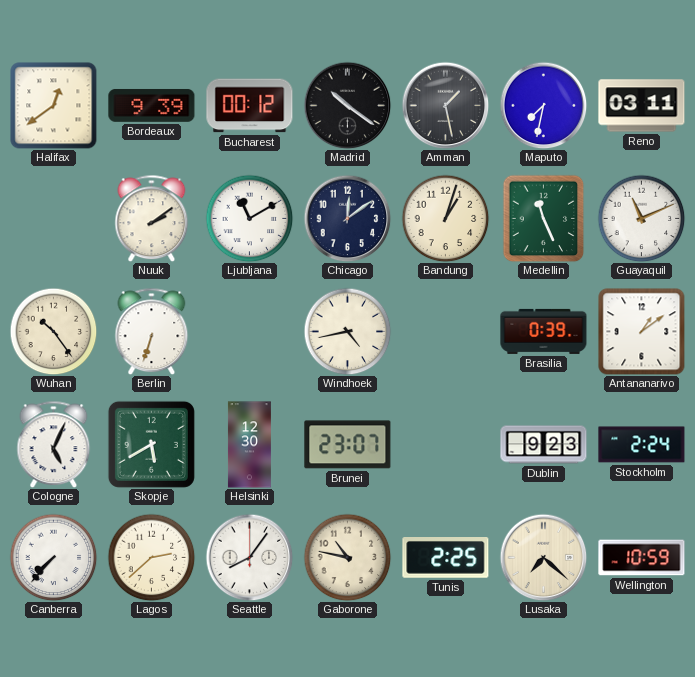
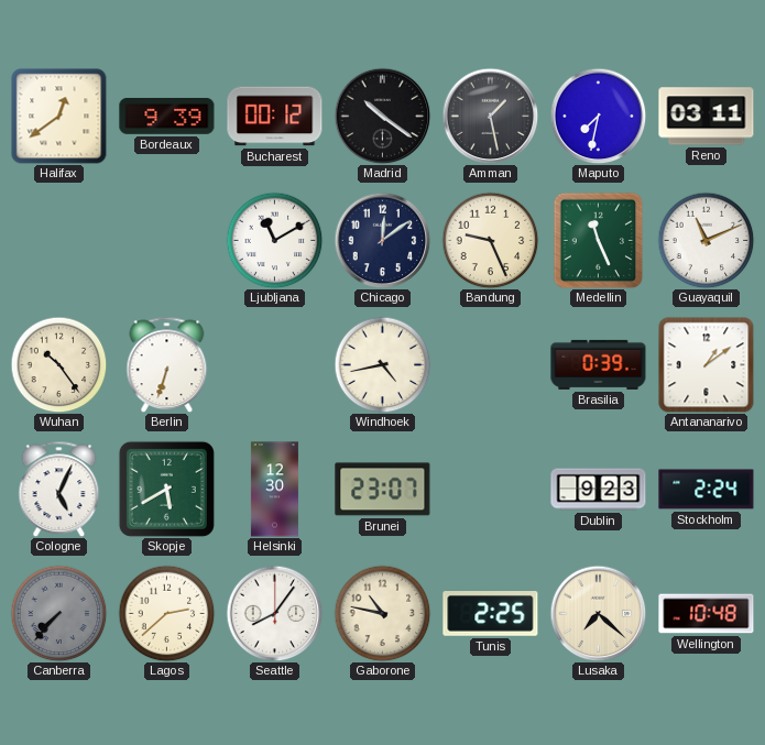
Nuuk: 2:09 -> none (152, 218)
Bandung: 1:03 -> 9:26 (490, 240)
Canberra dial: white -> grey (58, 613)
Wellington: 10:59 -> 10:48 (707, 614)
